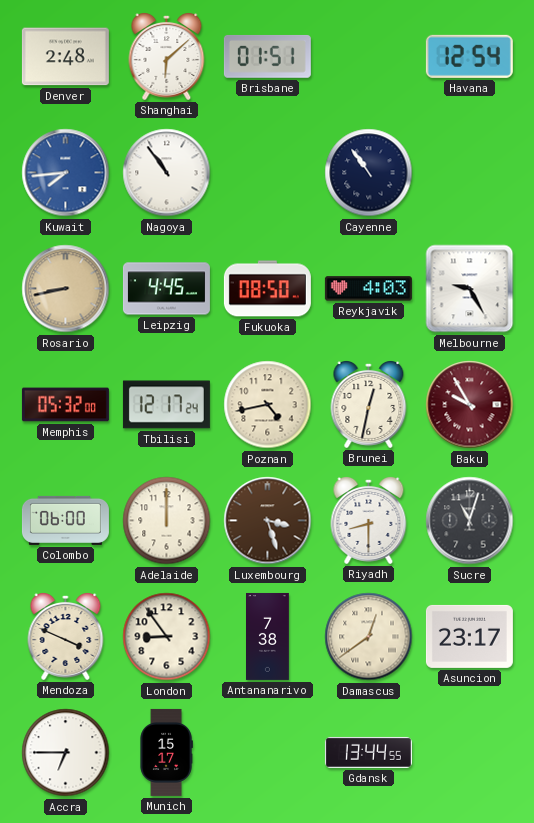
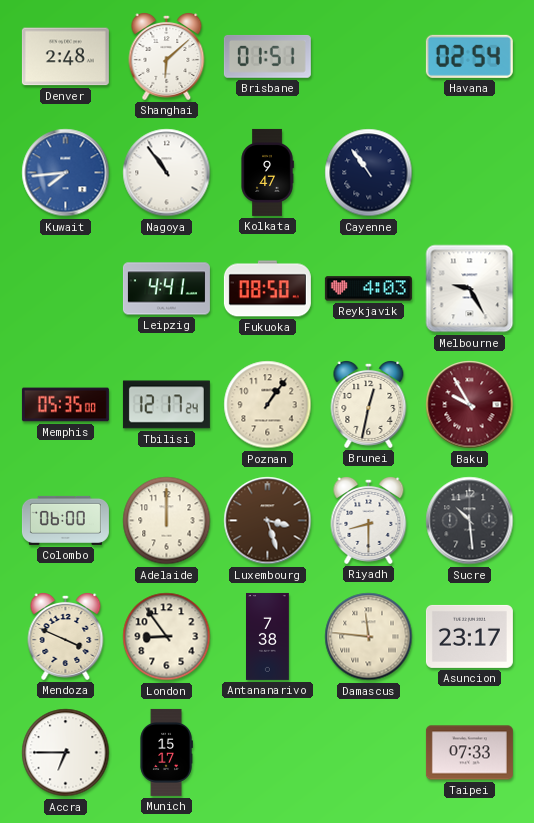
Havana: 12:54 -> 02:54 (469, 56)
Kolkata: none -> 9:47 (267, 172)
Rosario: 8:43 -> none (66, 289)
Leipzig: 4:45 -> 4:41 (166, 289)
Memphis: 05:32 -> 05:35 (65, 405)
Poznan: 4:43 -> 1:06 (268, 405)
Sucre: 11:03 -> 10:29 (470, 521)
Damascus: 12:39 -> 11:46 (369, 637)
Gdansk: 13:44 -> none (368, 752)
Taipei: none -> 07:33 (469, 753)
